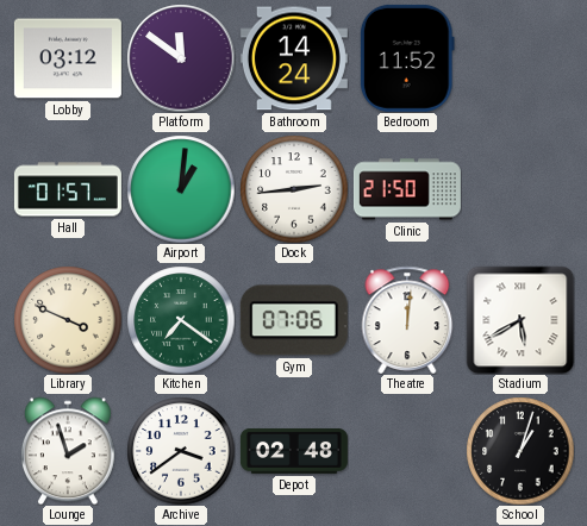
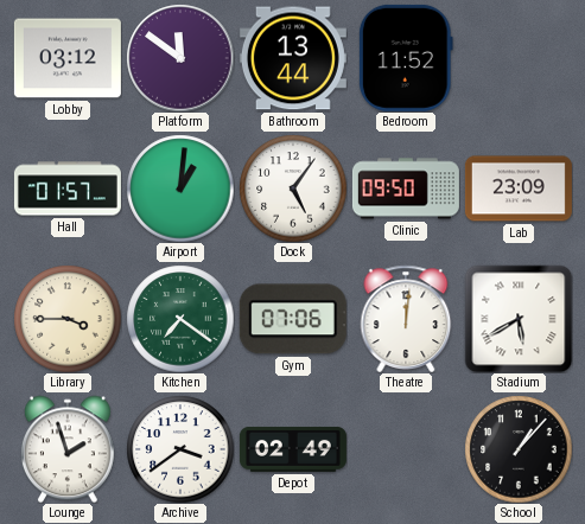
Bathroom: 14:24 -> 13:44 (293, 58)
Dock: 2:44 -> 5:06 (293, 188)
Clinic: 21:50 -> 09:50 (406, 188)
Lab: none -> 23:09 (519, 188)
Library: 3:49 -> 3:45 (68, 319)
Depot: 02:48 -> 02:49 (293, 449)
School: 1:03 -> 1:07 (519, 449)
